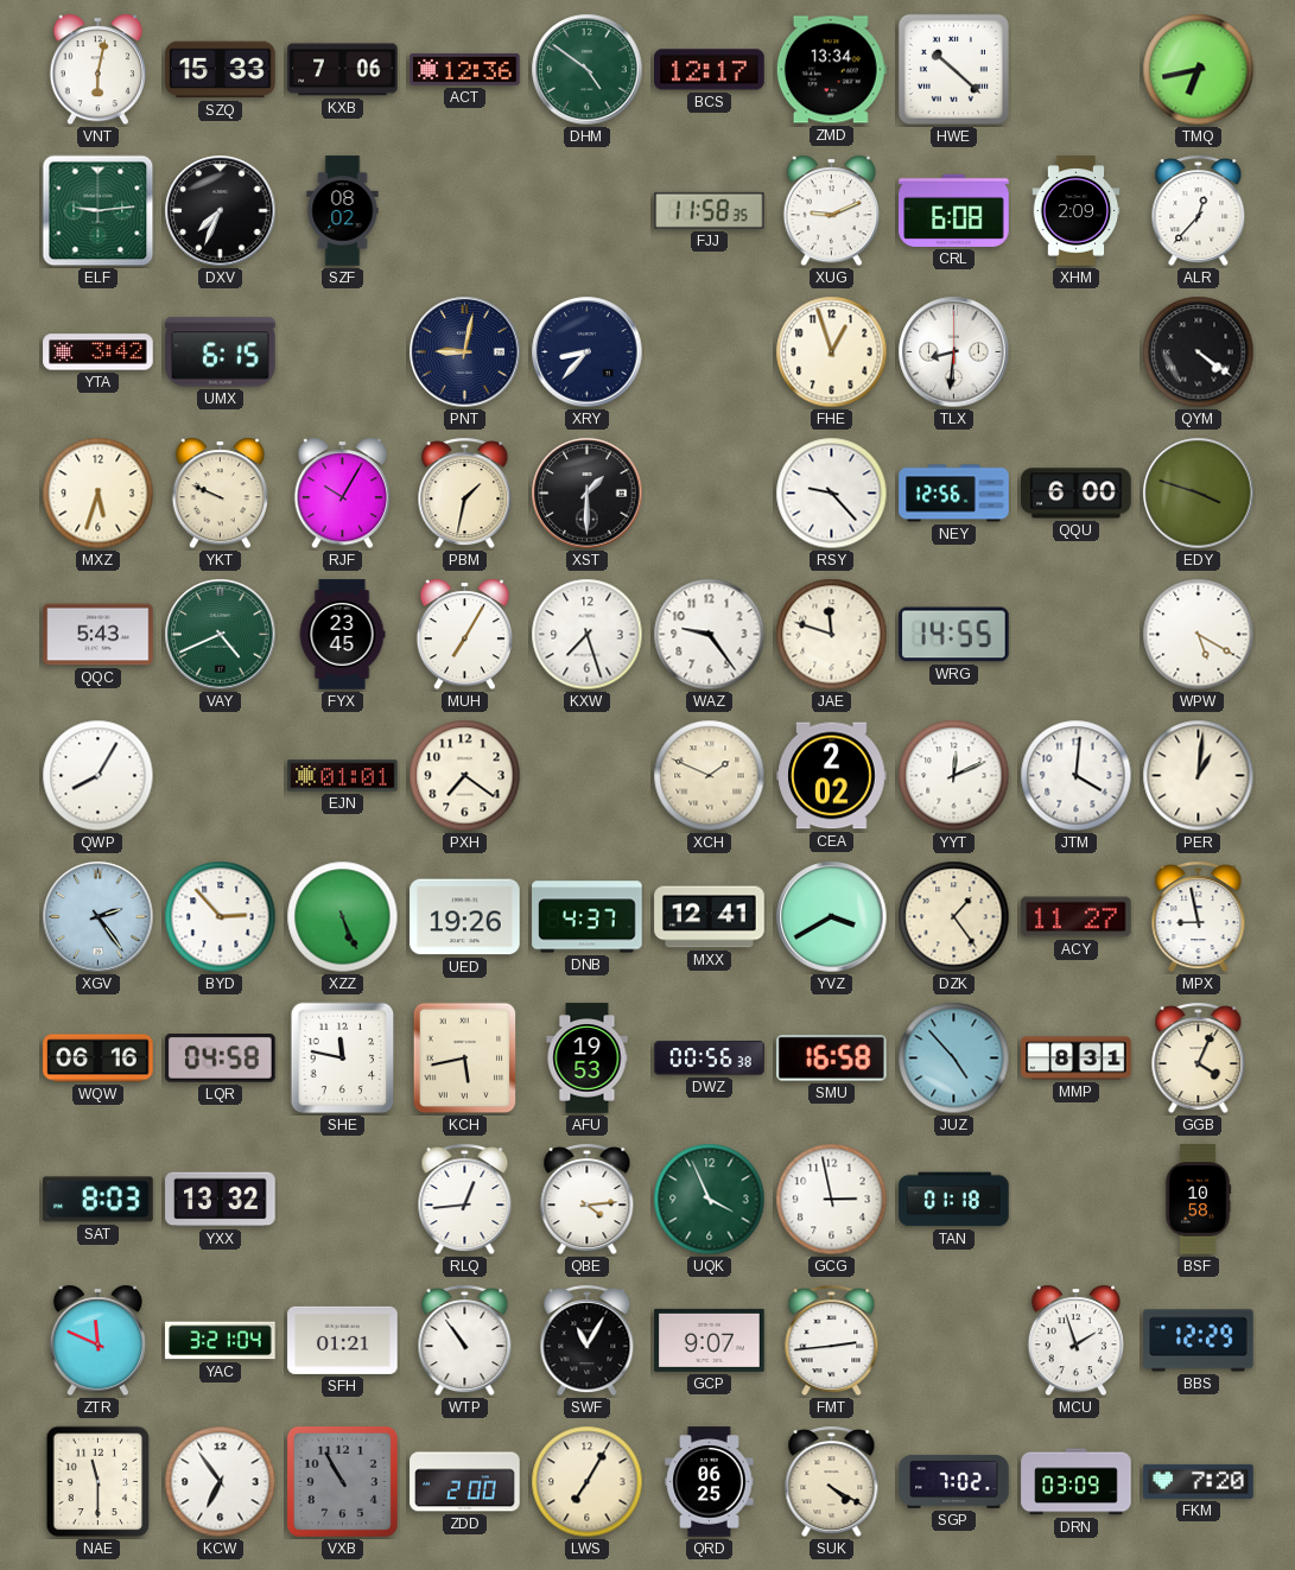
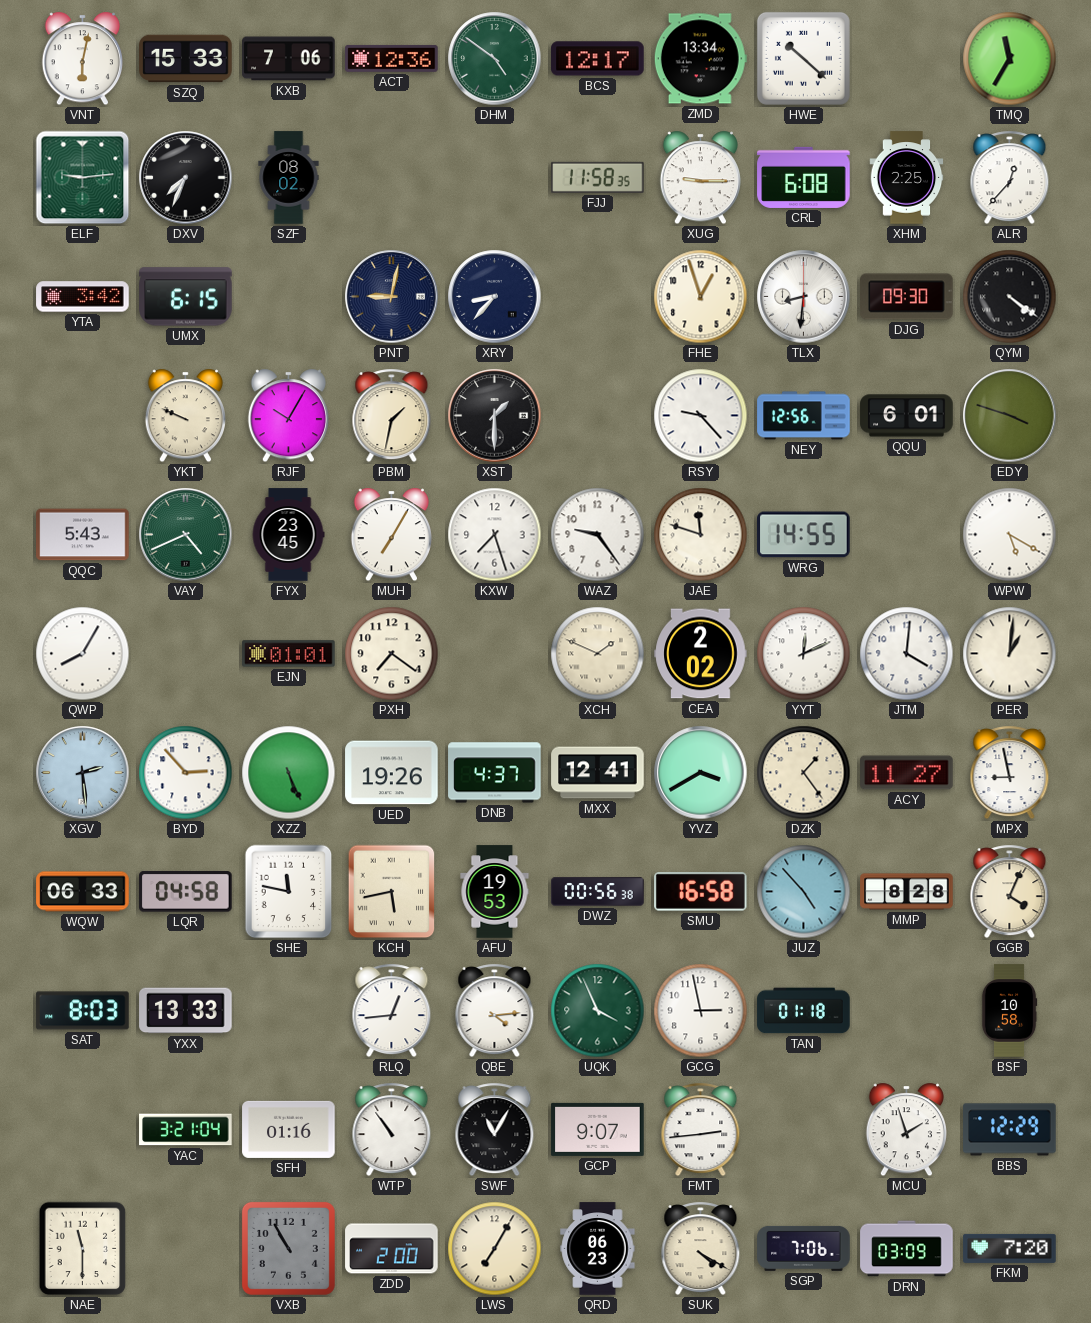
TMQ: 6:43 -> 11:35 (1010, 59)
XUG: 9:11 -> 9:15 (700, 178)
XHM: 2:09 -> 2:25 (907, 178)
DJG: none -> 09:30 (907, 297)
MXZ: 5:33 -> none (99, 494)
QQU: 6:00 -> 6:01 (907, 416)
XGV: 2:24 -> 2:29 (83, 773)
WQW: 06:16 -> 06:33 (83, 892)
MMP: 8:31 -> 8:28 (907, 892)
YXX: 13:32 -> 13:33 (186, 1011)
ZTR: 11:49 -> none (97, 1341)
SFH: 01:21 -> 01:16 (289, 1129)
KCW: 6:54 -> none (221, 1482)
QRD: 06:25 -> 06:23 (598, 1249)
SGP: 7:02 -> 7:06 (804, 1248)
